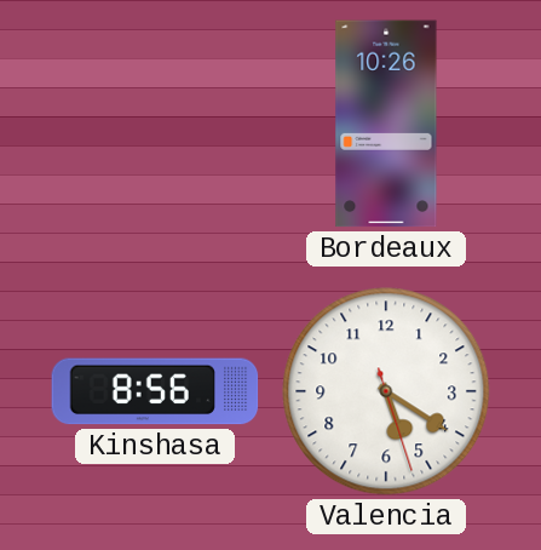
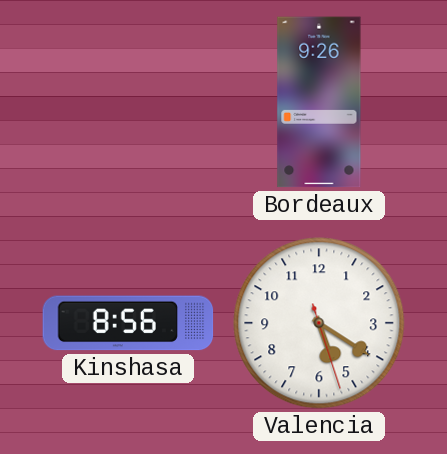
Bordeaux: 10:26 -> 9:26 (319, 102)
